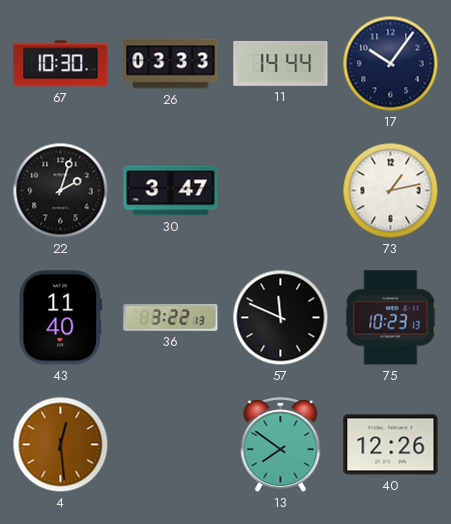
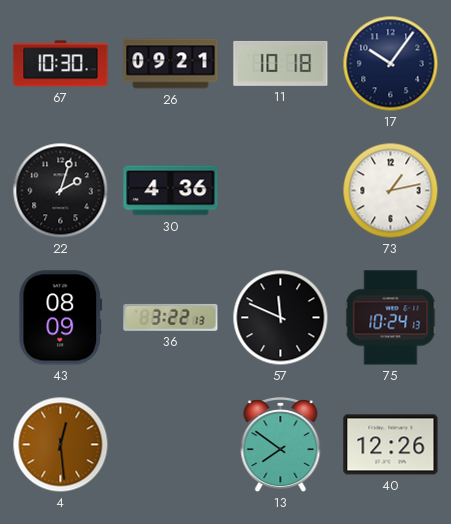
26: 03:33 -> 09:21 (171, 64)
11: 14:44 -> 10:18 (281, 63)
30: 3:47 -> 4:36 (171, 191)
43: 11:40 -> 08:09 (61, 318)
75: 10:23 -> 10:24 (391, 318)
